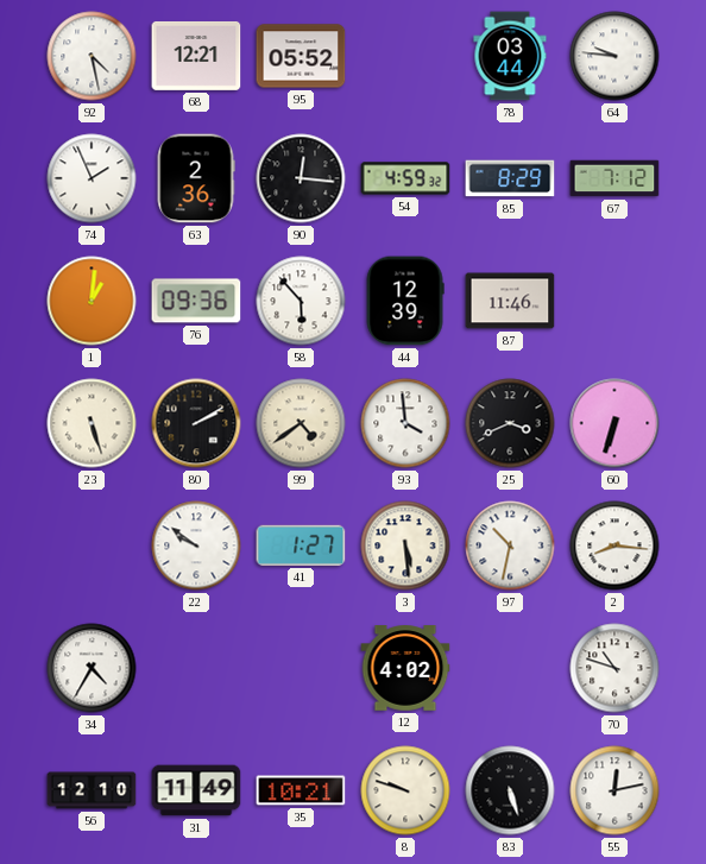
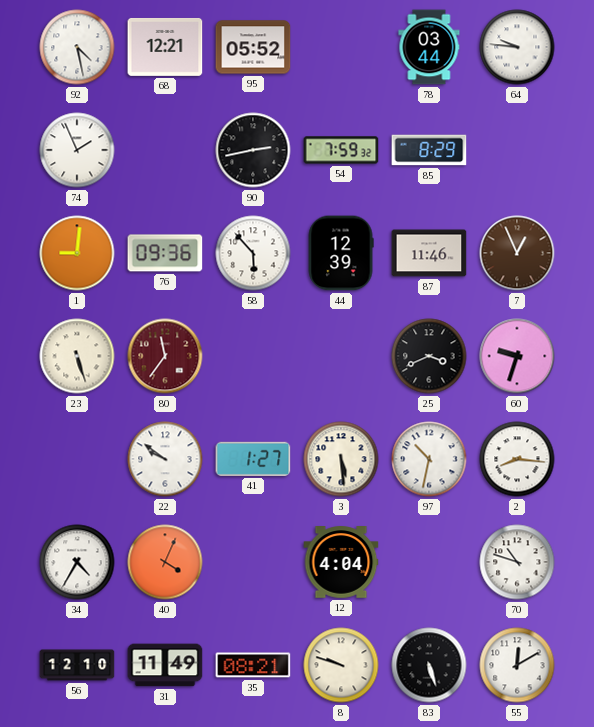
63: 2:36 -> none (196, 178)
90: 12:16 -> 2:43 (253, 150)
54: 4:59 -> 7:59 (341, 150)
67: 7:12 -> none (614, 178)
1: 1:01 -> 9:01 (77, 253)
7: none -> 12:56 (517, 253)
80: 2:10 -> 11:36 (165, 356)
80 dial: black -> burgundy (165, 356)
99: 4:39 -> none (301, 423)
93: 3:59 -> none (405, 423)
60: 6:33 -> 9:33 (517, 356)
40: none -> 4:04 (165, 562)
12: 4:02 -> 4:04 (341, 562)
35: 10:21 -> 08:21 (253, 665)
55: 12:13 -> 12:10 (517, 665)
